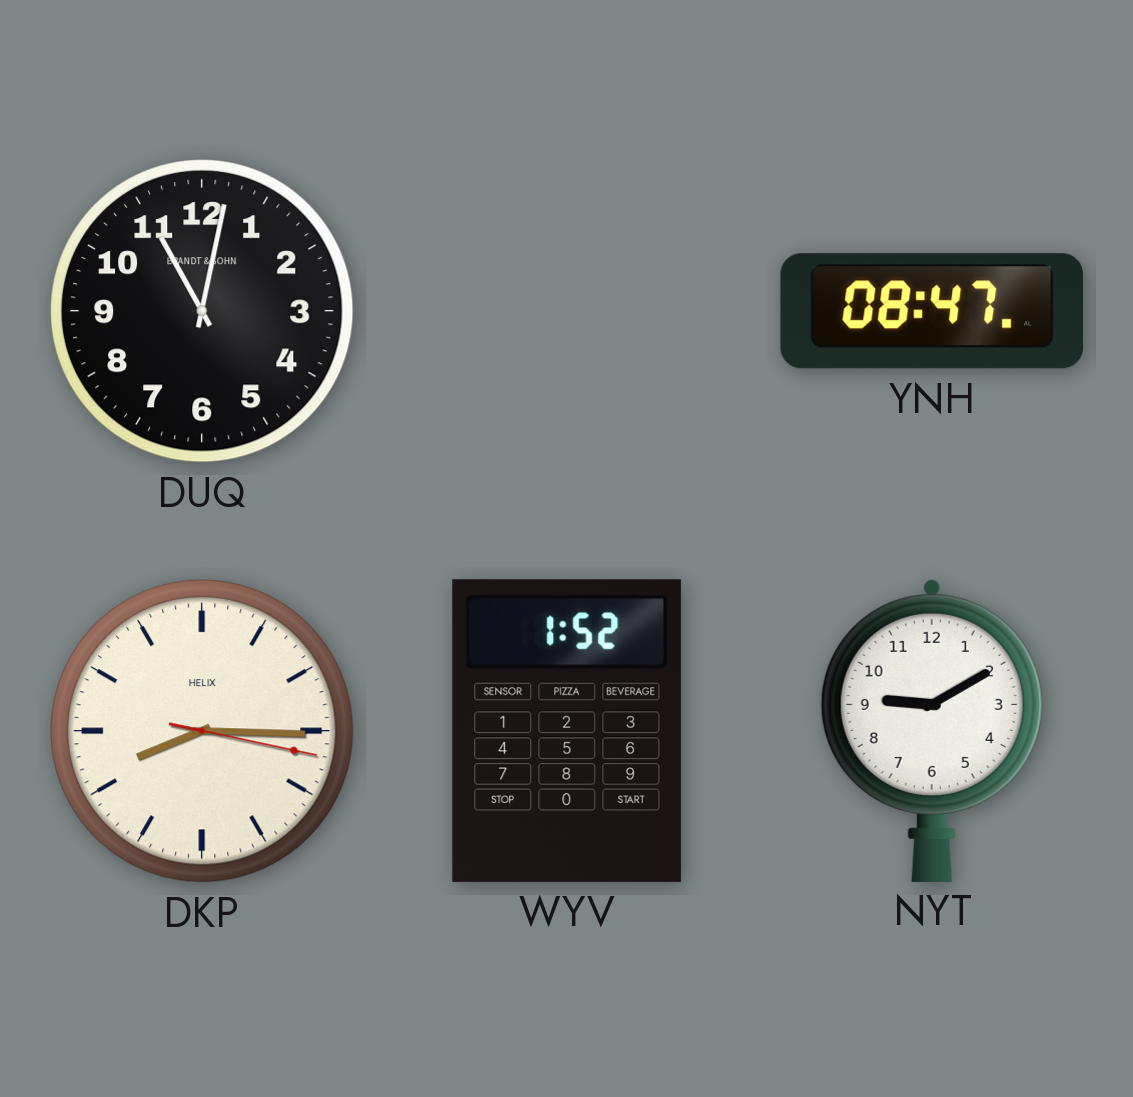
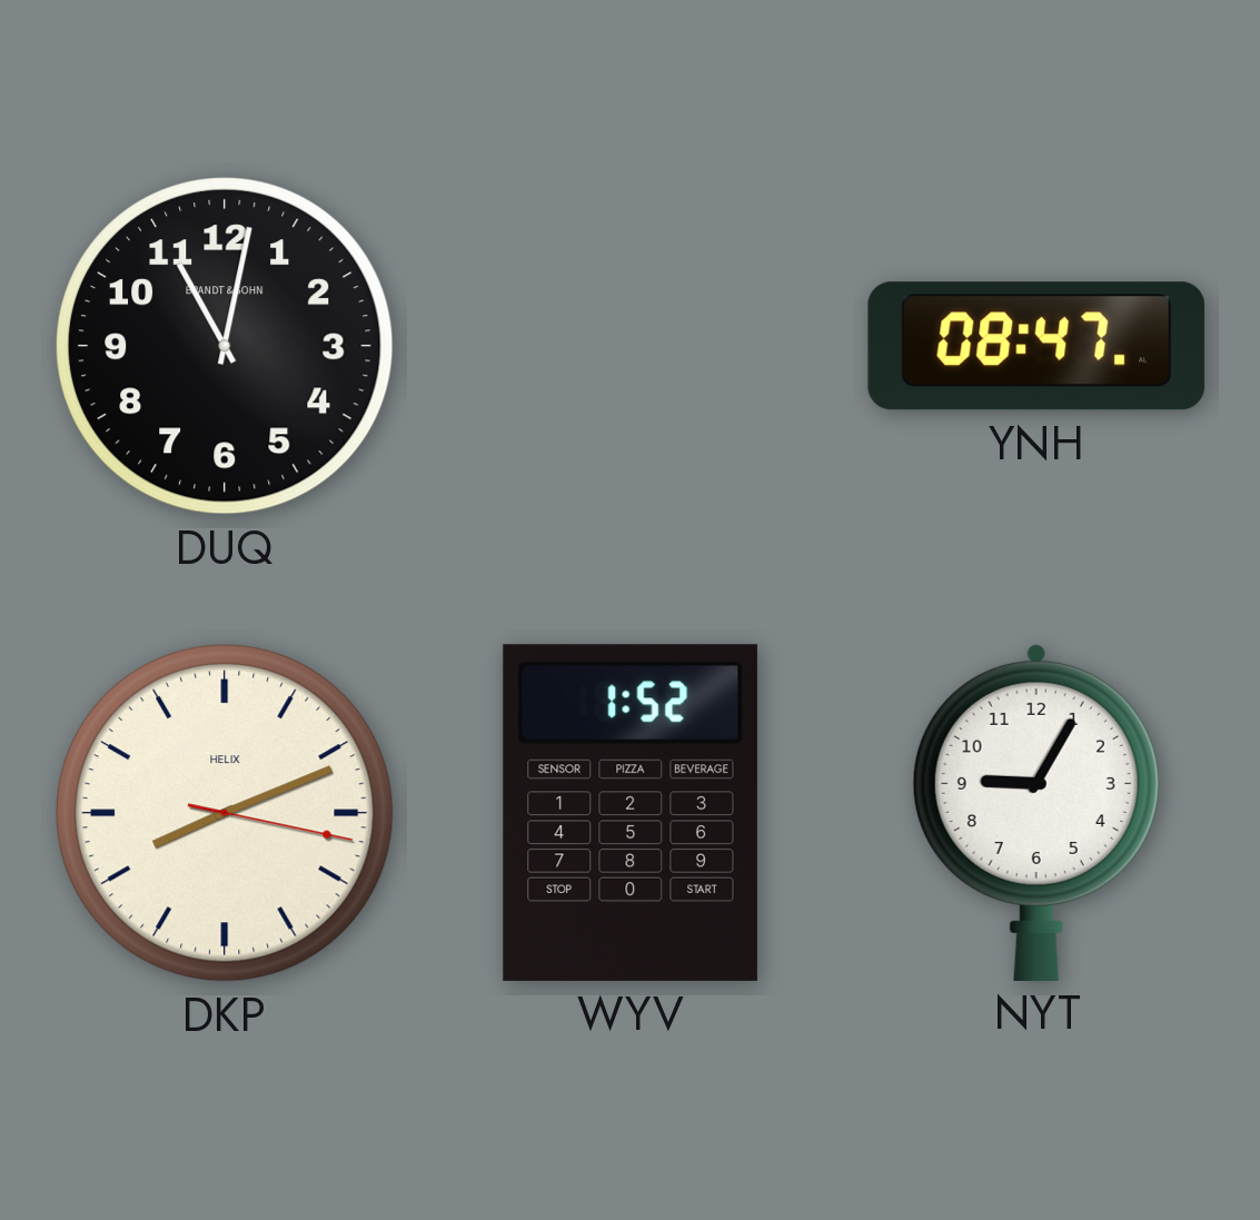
DKP: 8:15 -> 8:11 (225, 813)
NYT: 9:10 -> 9:05 (1036, 812)
